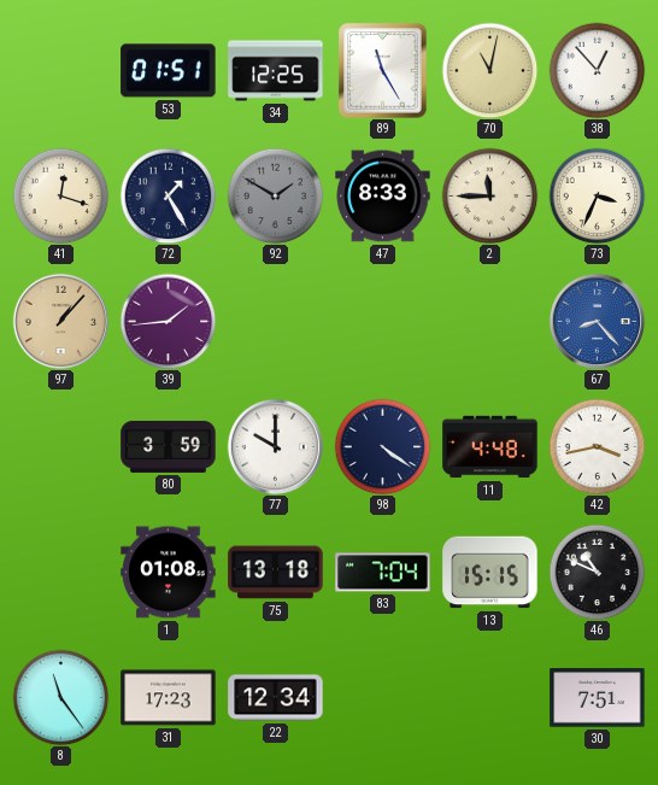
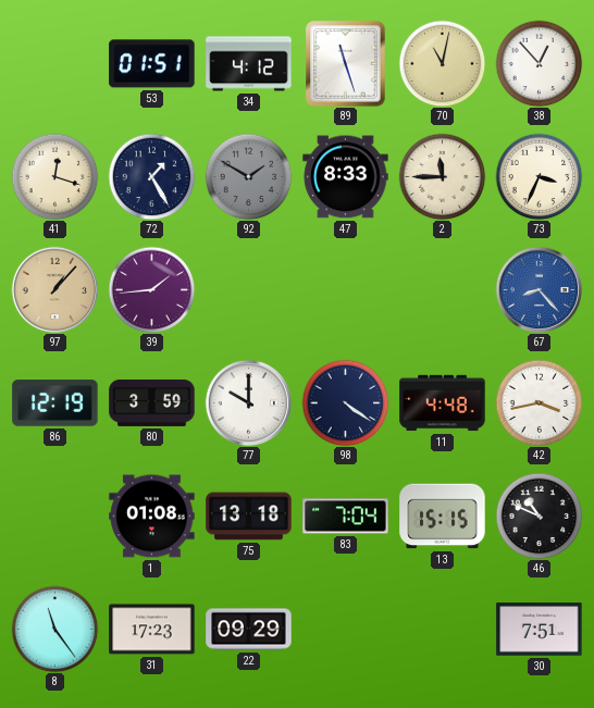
34: 12:25 -> 4:12 (249, 64)
89: 11:25 -> 11:27 (346, 64)
86: none -> 12:19 (55, 403)
22: 12:34 -> 09:29 (249, 630)
